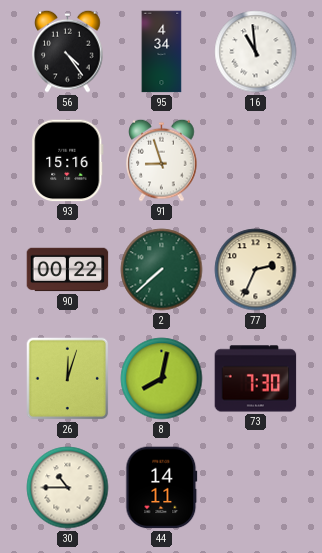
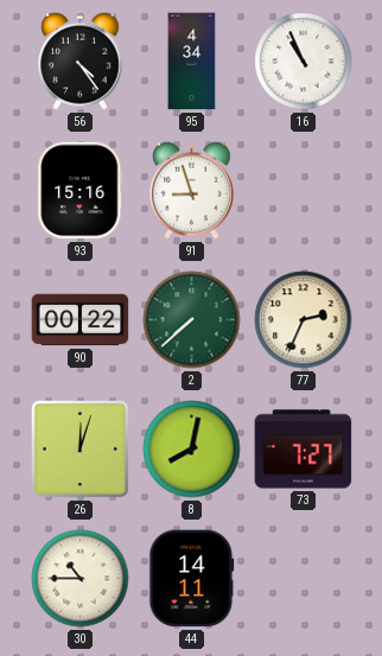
16: 10:59 -> 10:56 (304, 62)
73: 7:30 -> 7:27 (304, 450)
